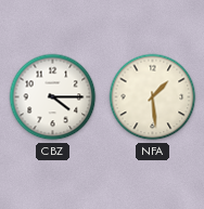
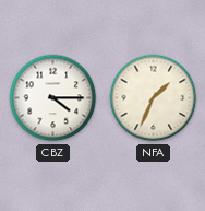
NFA: 1:29 -> 1:34 (154, 98)
